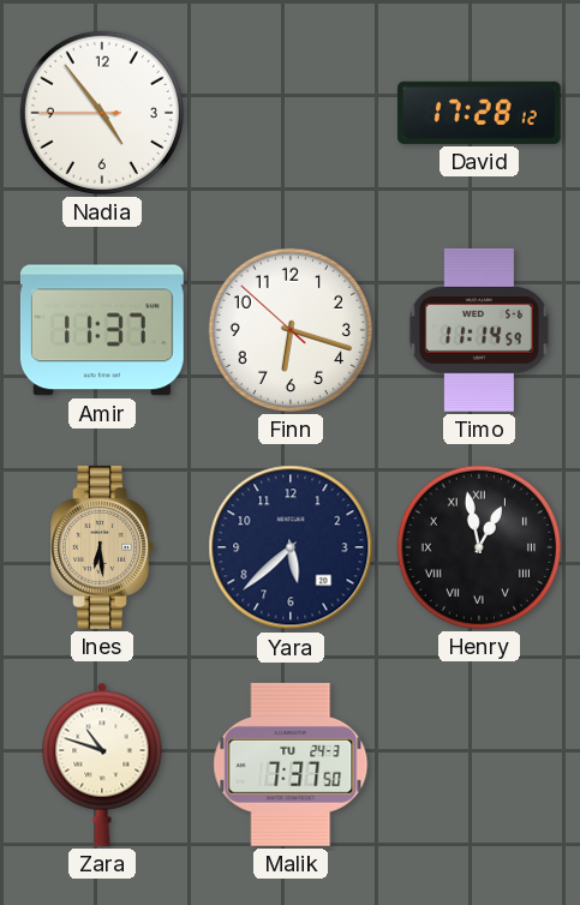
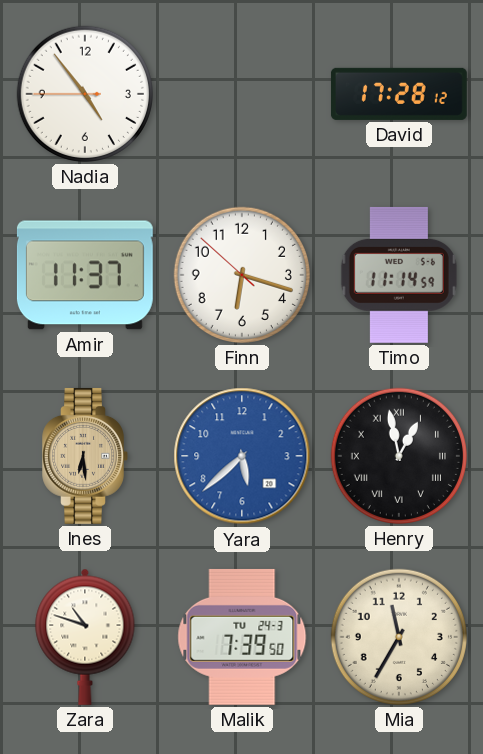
Yara dial: navy -> blue (242, 456)
Malik: 7:37 -> 7:39 (242, 637)
Mia: none -> 11:35 (399, 637)
